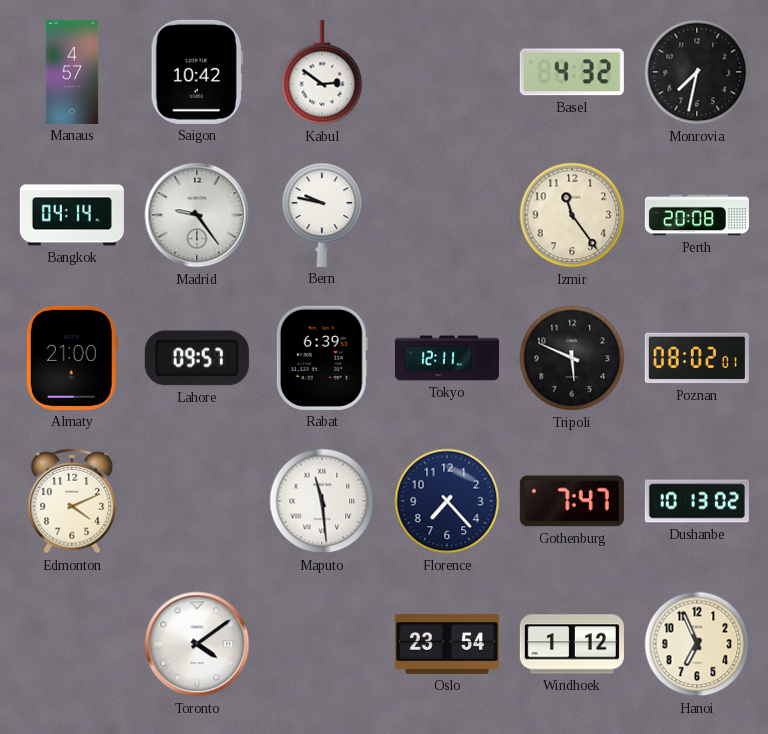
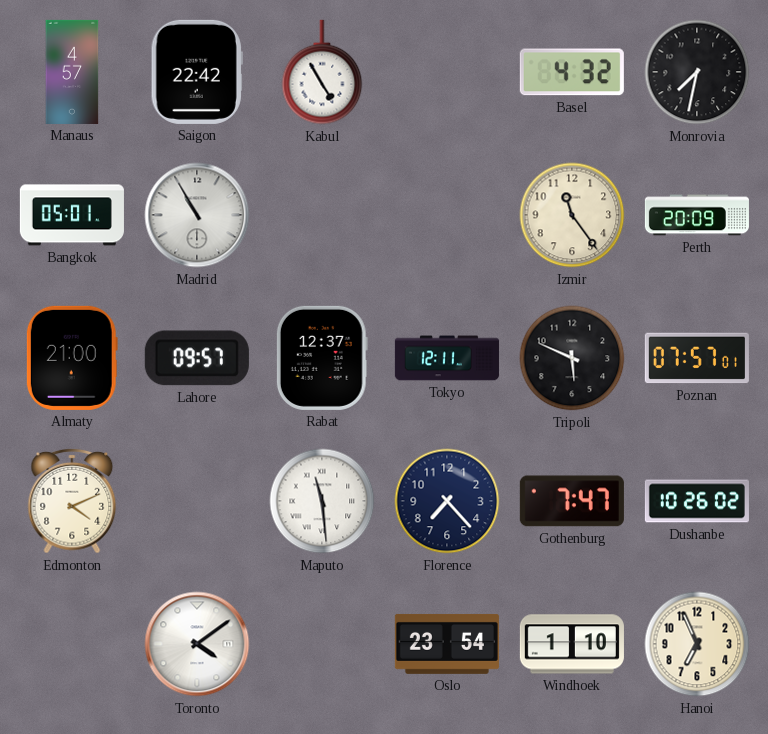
Saigon: 10:42 -> 22:42 (197, 72)
Kabul: 2:51 -> 4:55 (322, 72)
Bangkok: 04:14 -> 05:01 (72, 215)
Madrid: 9:24 -> 10:55 (197, 215)
Bern: 9:47 -> none (322, 215)
Perth: 20:08 -> 20:09 (697, 215)
Rabat: 6:39 -> 12:37 (322, 358)
Poznan: 08:02 -> 07:57 (697, 358)
Dushanbe: 10:13 -> 10:26 (697, 501)
Windhoek: 1:12 -> 1:10 (572, 644)
